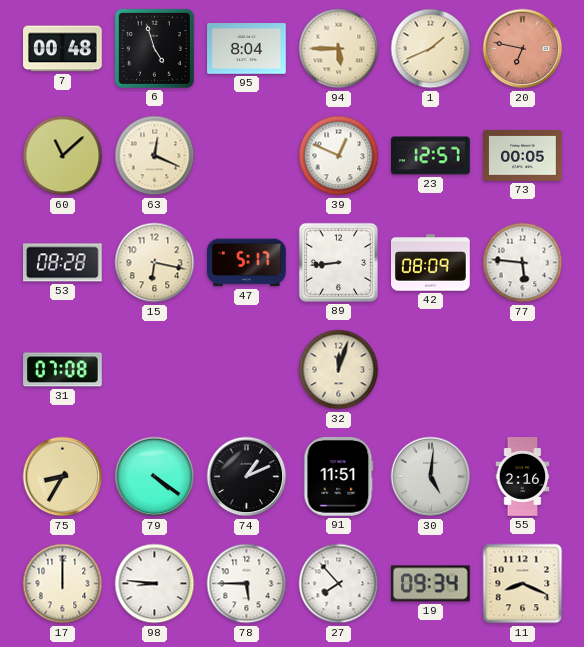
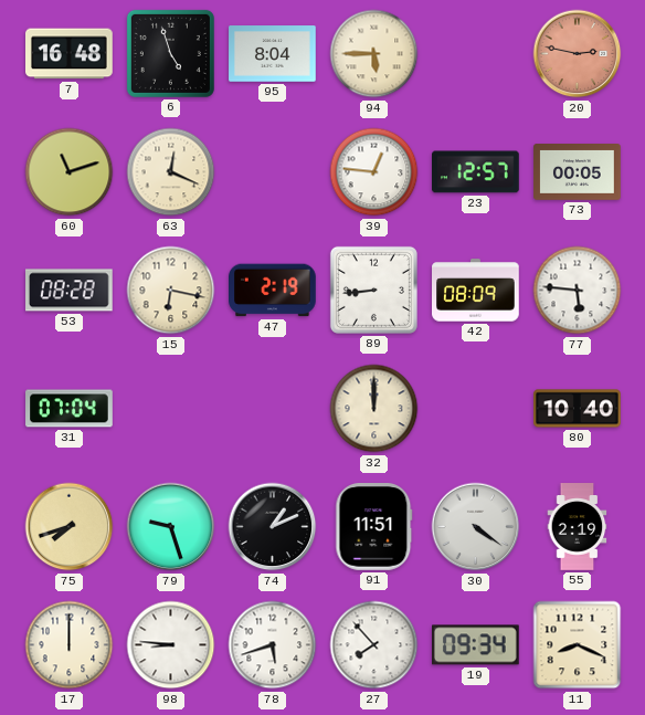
7: 00:48 -> 16:48 (70, 54)
1: 1:41 -> none (431, 49)
20: 6:47 -> 2:47 (578, 54)
60: 11:08 -> 11:12 (70, 172)
39: 12:49 -> 12:46 (374, 172)
47: 5:17 -> 2:19 (273, 291)
31: 07:08 -> 07:04 (70, 409)
32: 12:03 -> 12:00 (374, 409)
80: none -> 10:40 (578, 409)
75: 8:35 -> 7:42 (70, 527)
79: 4:21 -> 9:27 (171, 527)
30: 5:01 -> 4:21 (476, 527)
55: 2:16 -> 2:19 (578, 527)
78: 5:45 -> 5:42 (273, 645)
